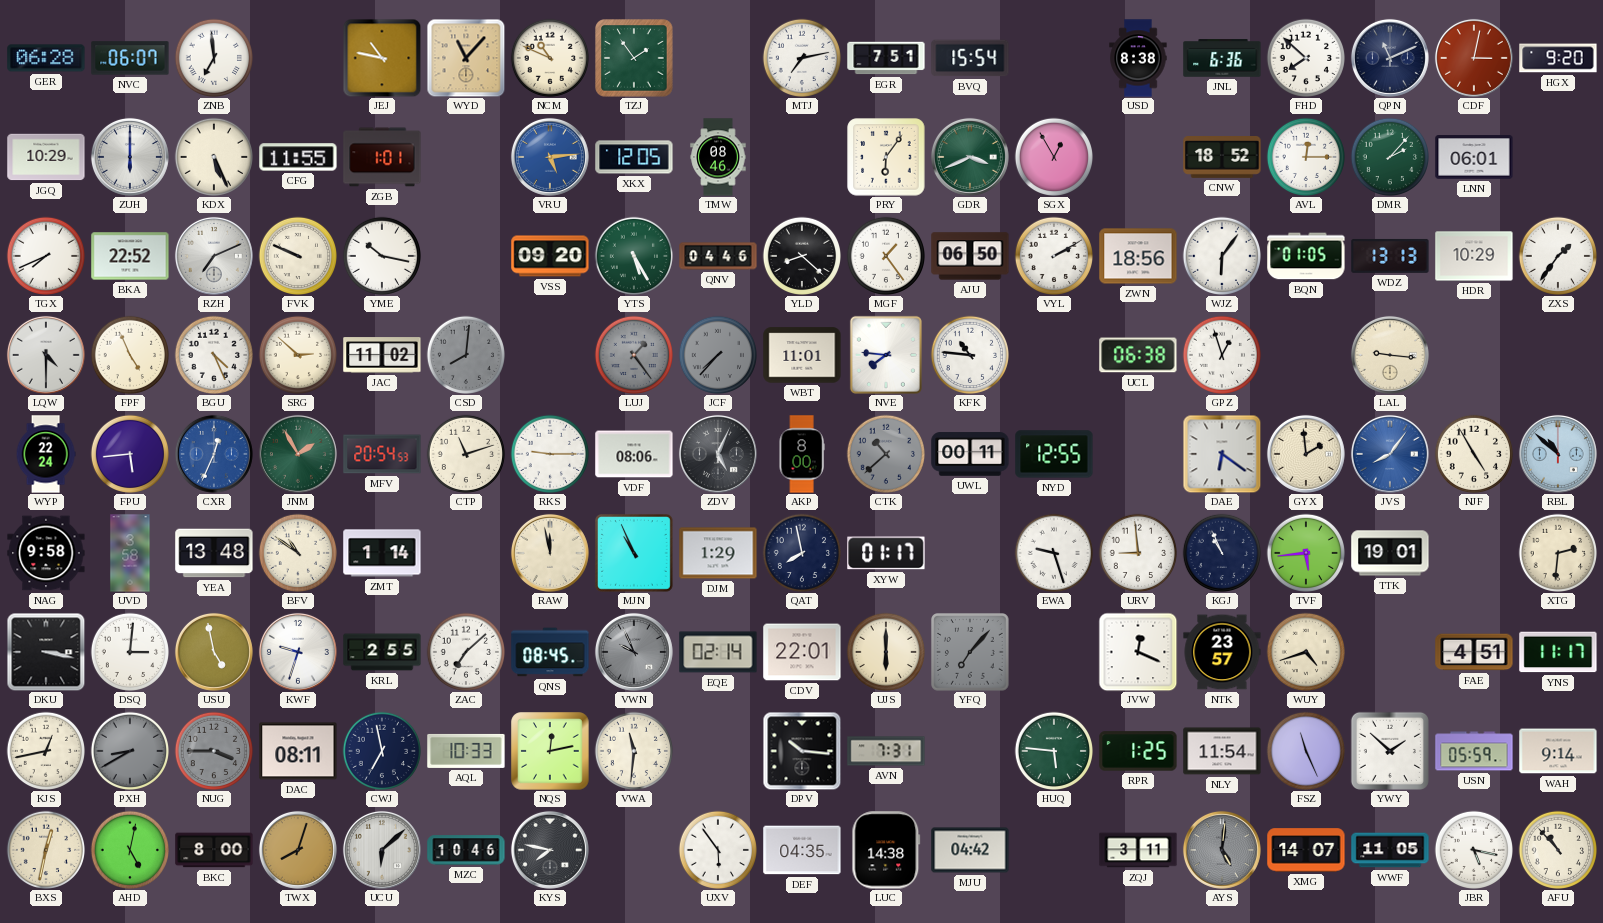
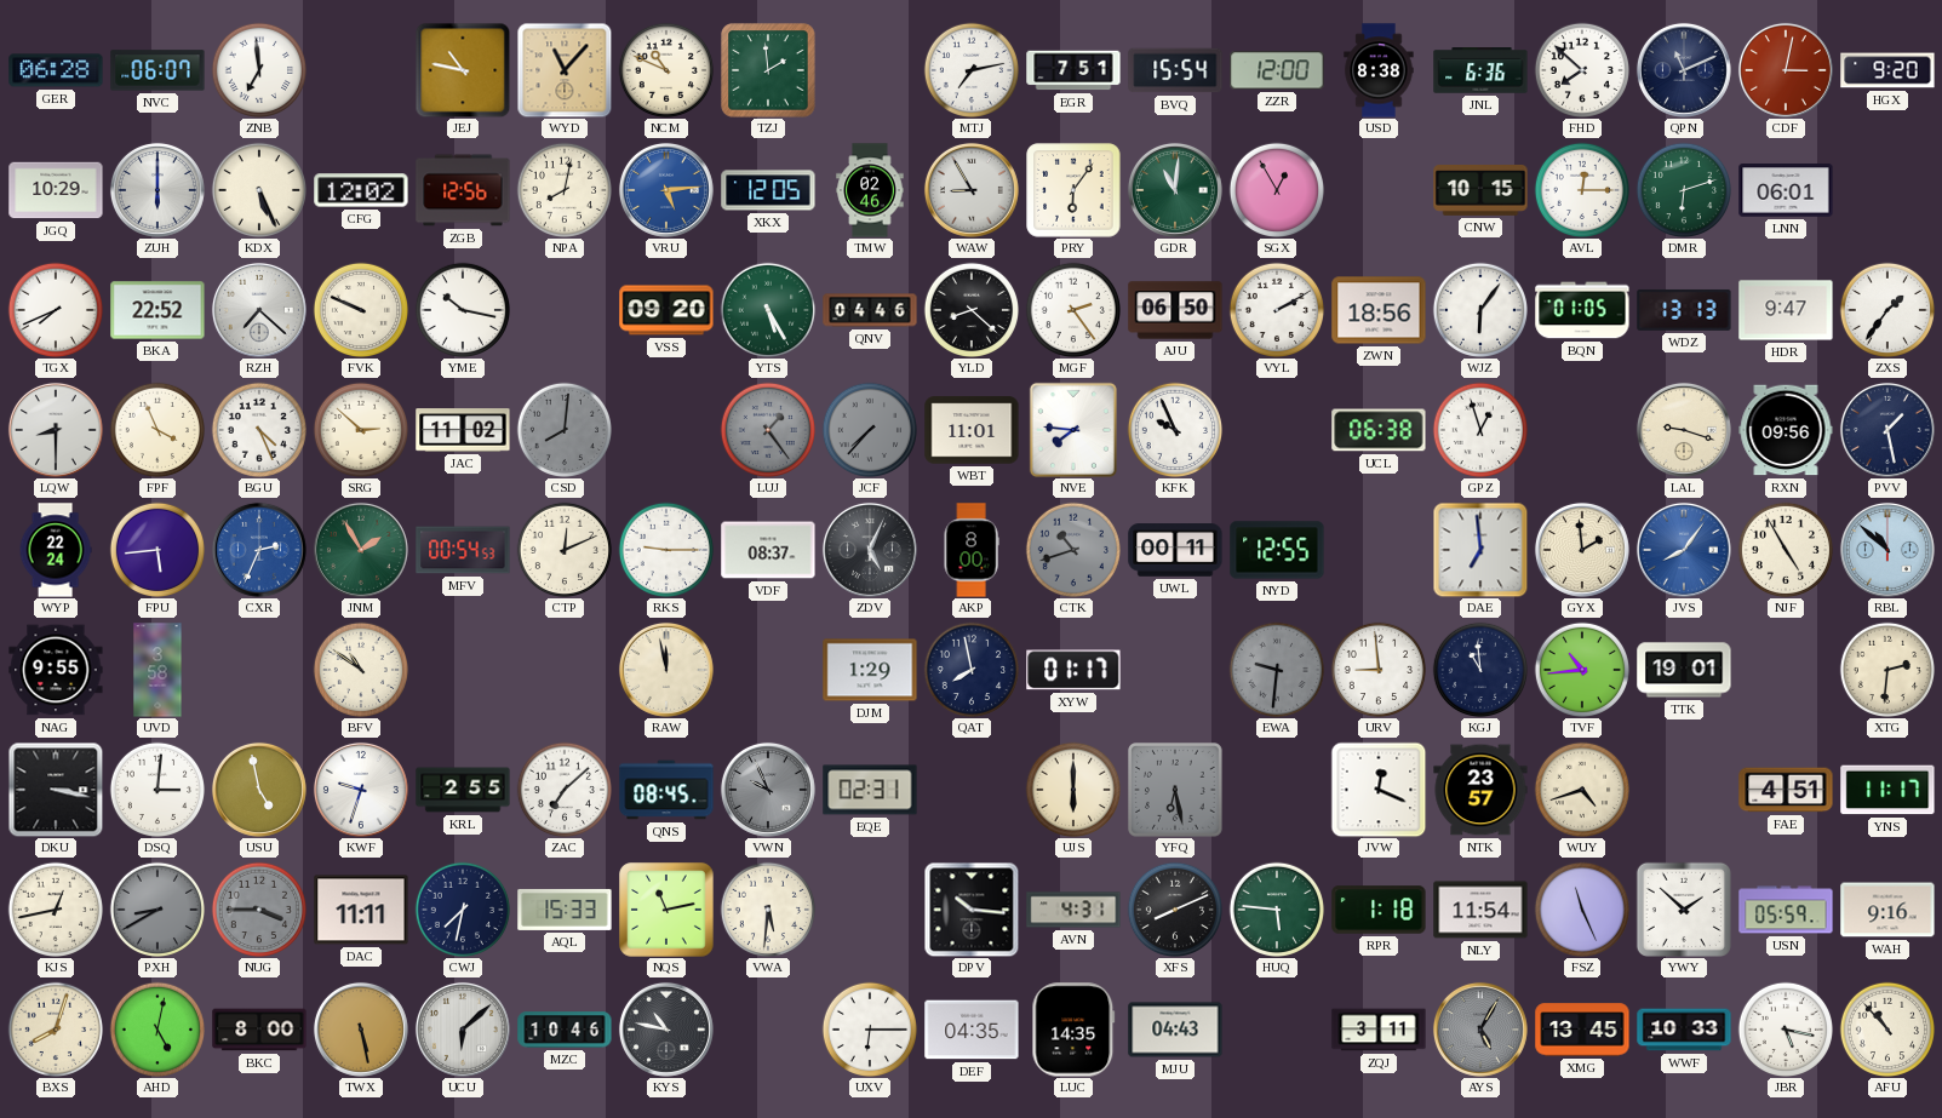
TZJ: 1:54 -> 1:59 (768, 70)
ZZR: none -> 12:00 (1277, 70)
CFG: 11:55 -> 12:02 (361, 190)
ZGB: 1:01 -> 12:56 (463, 190)
NPA: none -> 8:02 (563, 189)
TMW: 08:46 -> 02:46 (870, 190)
WAW: none -> 8:55 (972, 190)
GDR: 3:41 -> 11:01 (1175, 190)
CNW: 18:52 -> 10:15 (1480, 191)
DMR: 2:07 -> 6:12 (1683, 189)
RZH: 7:11 -> 7:22 (259, 310)
MGF: 1:24 -> 2:24 (1072, 309)
HDR: 10:29 -> 9:47 (1786, 310)
LQW: 4:30 -> 8:30 (56, 430)
FPF: 4:56 -> 3:56 (156, 429)
KFK: 10:46 -> 9:56 (1174, 429)
LAL: 9:16 -> 9:18 (1684, 430)
RXN: none -> 09:56 (1786, 430)
PVV: none -> 1:28 (1887, 430)
CXR: 12:34 -> 2:34 (259, 550)
MFV: 20:54 -> 00:54 (463, 550)
CTP: 11:12 -> 12:11 (563, 549)
VDF: 08:06 -> 08:37 (768, 550)
CTK: 10:38 -> 10:42 (1072, 549)
DAE: 6:21 -> 6:59 (1480, 550)
NAG: 9:58 -> 9:55 (56, 670)
YEA: 13:48 -> none (214, 553)
ZMT: 1:14 -> none (382, 553)
MJN: 10:56 -> none (635, 554)
EWA: 9:27 -> 9:31 (1276, 669)
EWA dial: white -> grey (1276, 669)
KGJ: 10:56 -> 10:59 (1479, 669)
TVF: 5:44 -> 10:44 (1581, 669)
EQE: 02:14 -> 02:31 (870, 790)
CDV: 22:01 -> none (802, 652)
YFQ: 7:07 -> 6:28 (1176, 791)
DAC: 08:11 -> 11:11 (361, 910)
CWJ: 6:58 -> 7:32 (462, 908)
AQL: 10:33 -> 15:33 (565, 910)
NQS: 12:13 -> 11:13 (666, 910)
VWA: 11:31 -> 5:31 (767, 908)
AVN: 7:31 -> 4:31 (1073, 910)
XFS: none -> 8:11 (1174, 908)
RPR: 1:25 -> 1:18 (1379, 910)
WAH: 9:14 -> 9:16 (1887, 910)
BXS: 12:32 -> 8:03 (55, 1028)
TWX: 8:03 -> 5:28 (361, 1030)
KYS: 7:47 -> 10:47 (666, 1030)
UXV: 5:54 -> 6:15 (869, 1028)
LUC: 14:38 -> 14:35 (1073, 1030)
MJU: 04:42 -> 04:43 (1175, 1030)
AYS: 5:01 -> 5:05 (1480, 1030)
XMG: 14:07 -> 13:45 (1582, 1030)
WWF: 11:05 -> 10:33 (1684, 1030)
